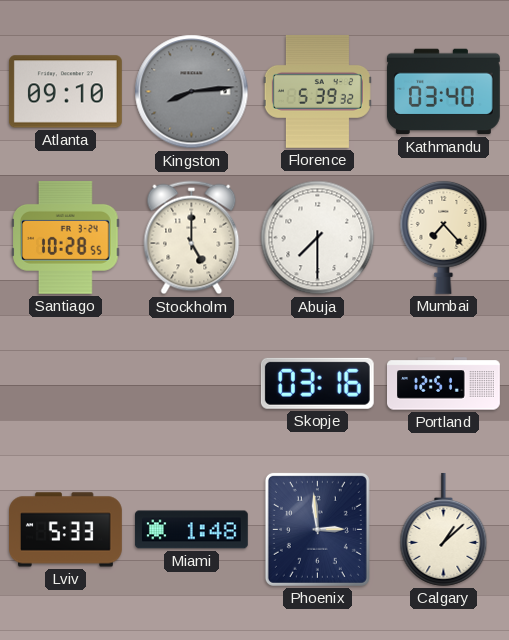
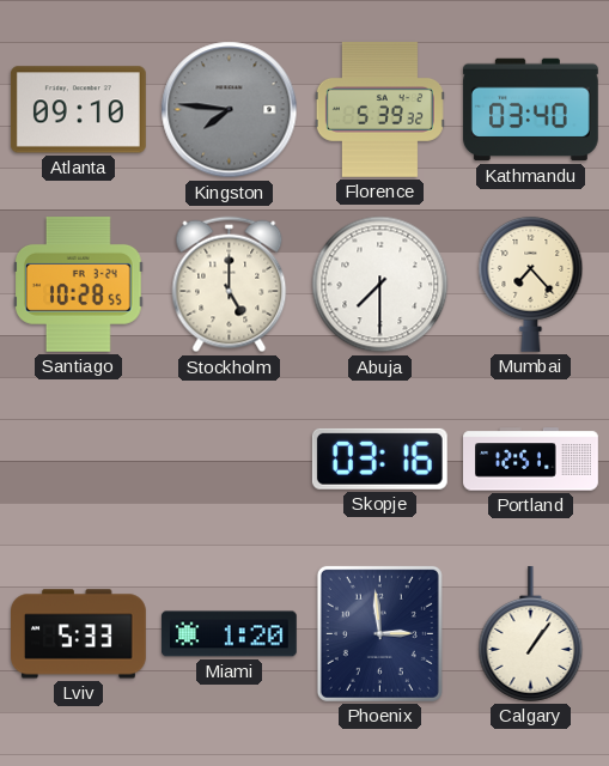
Kingston: 8:14 -> 7:46 (230, 110)
Miami: 1:48 -> 1:20 (229, 634)
Calgary: 1:08 -> 1:06 (531, 633)
